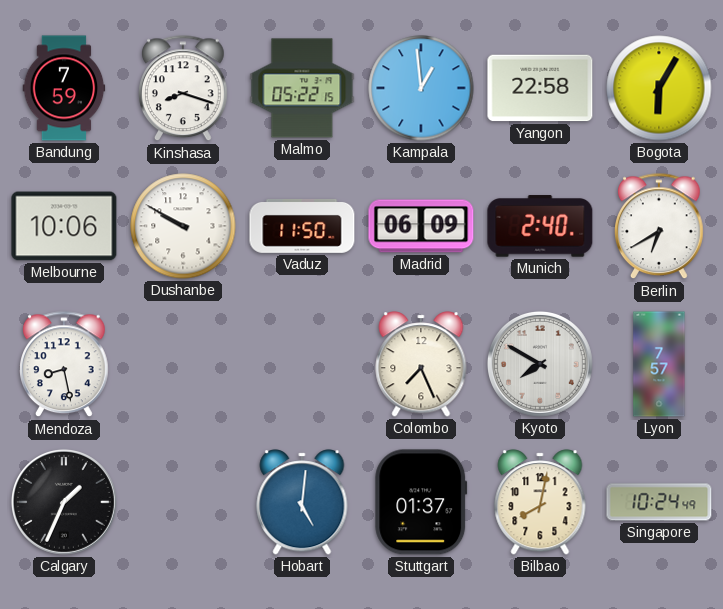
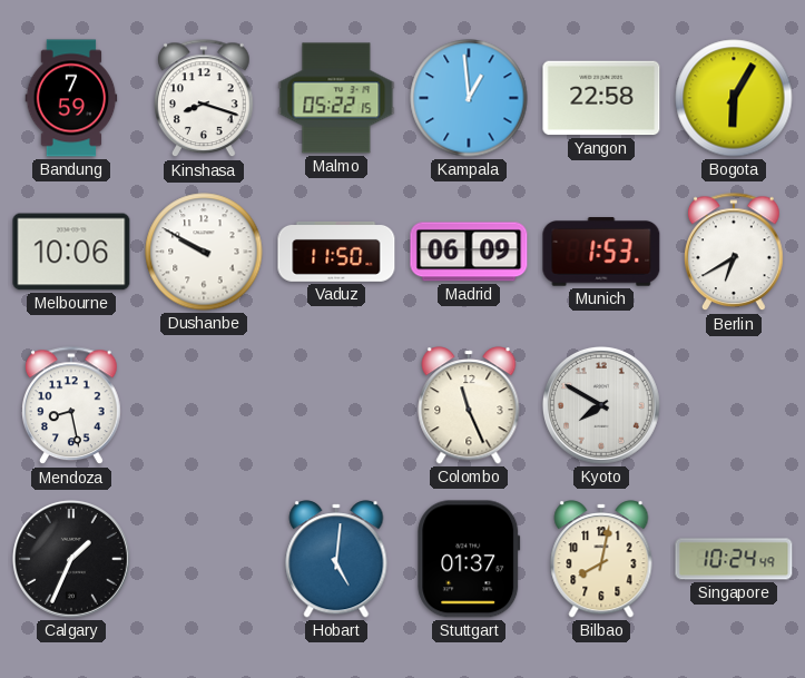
Munich: 2:40 -> 1:53 (601, 252)
Colombo: 7:26 -> 11:26 (469, 405)
Lyon: 7:57 -> none (659, 364)
